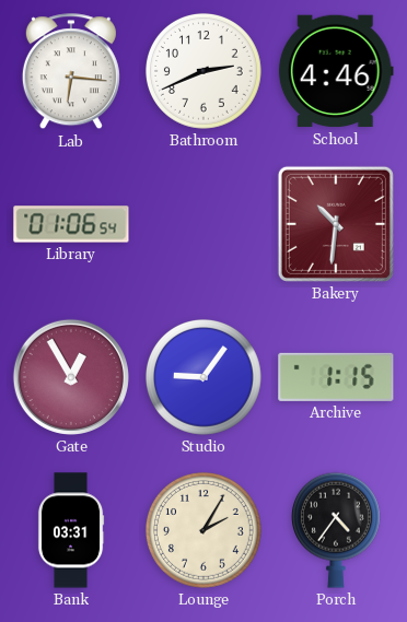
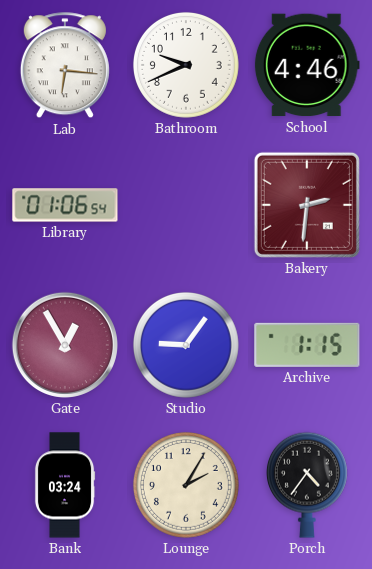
Bathroom: 2:41 -> 9:41 (186, 65)
Bakery: 10:31 -> 2:31 (307, 205)
Bank: 03:31 -> 03:24 (65, 485)
